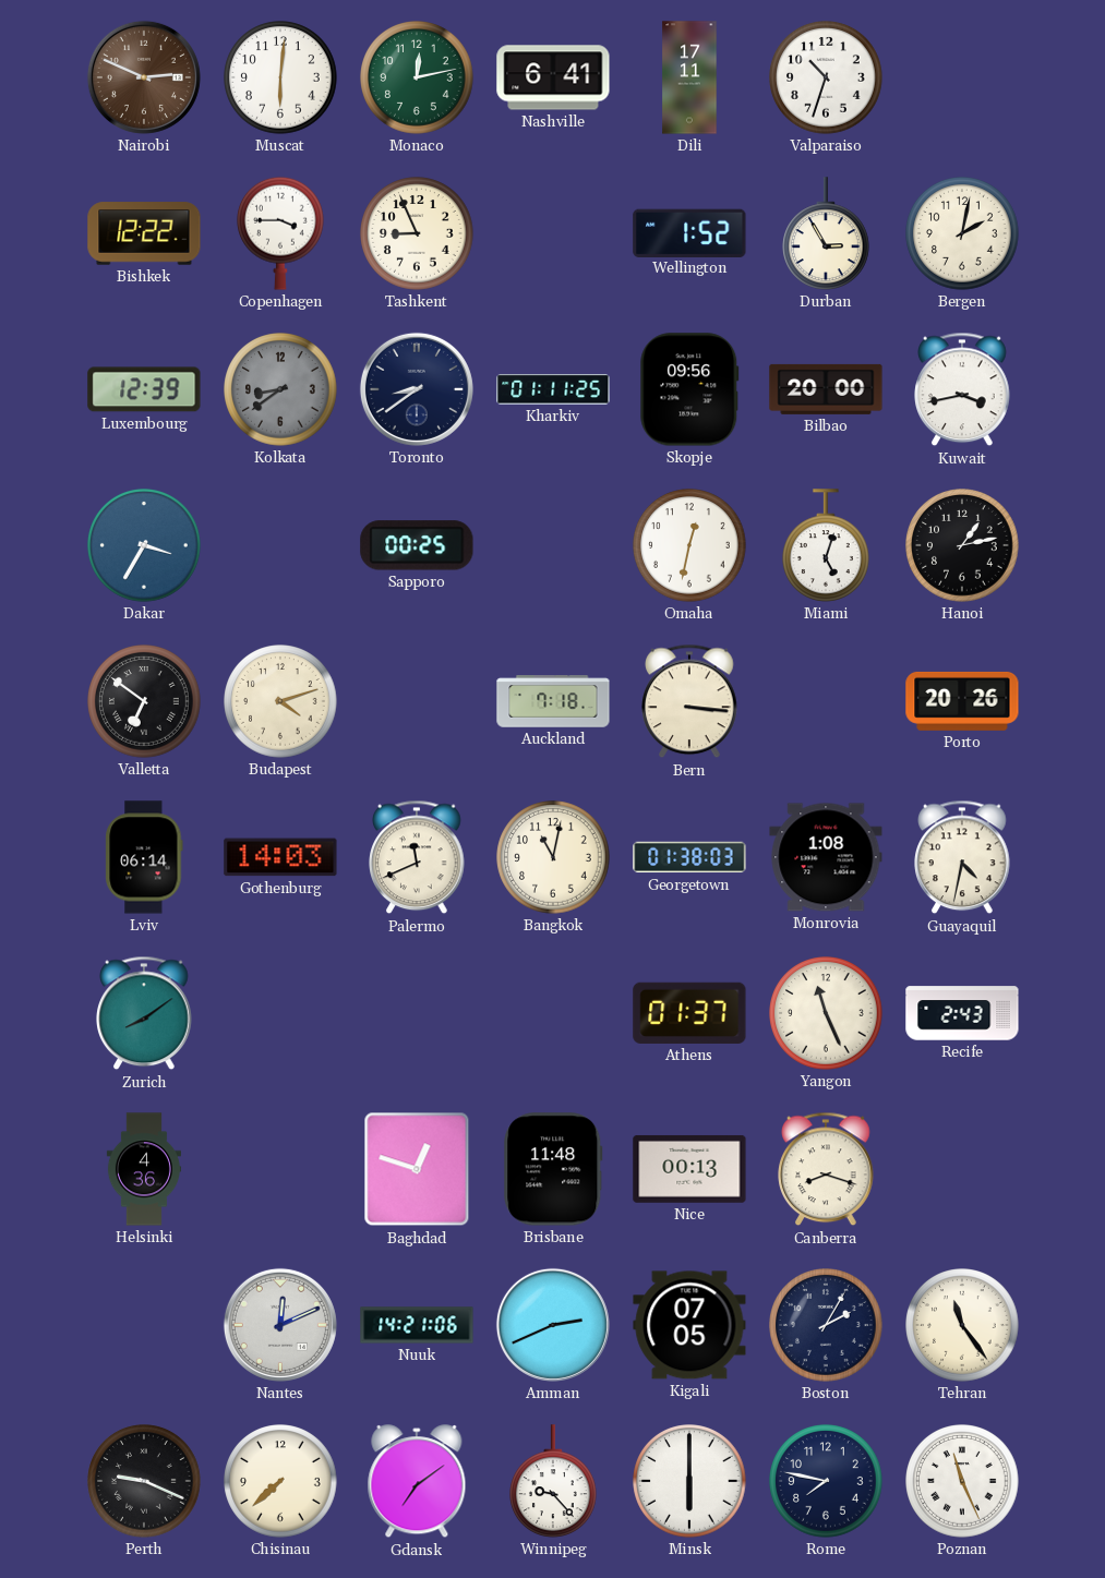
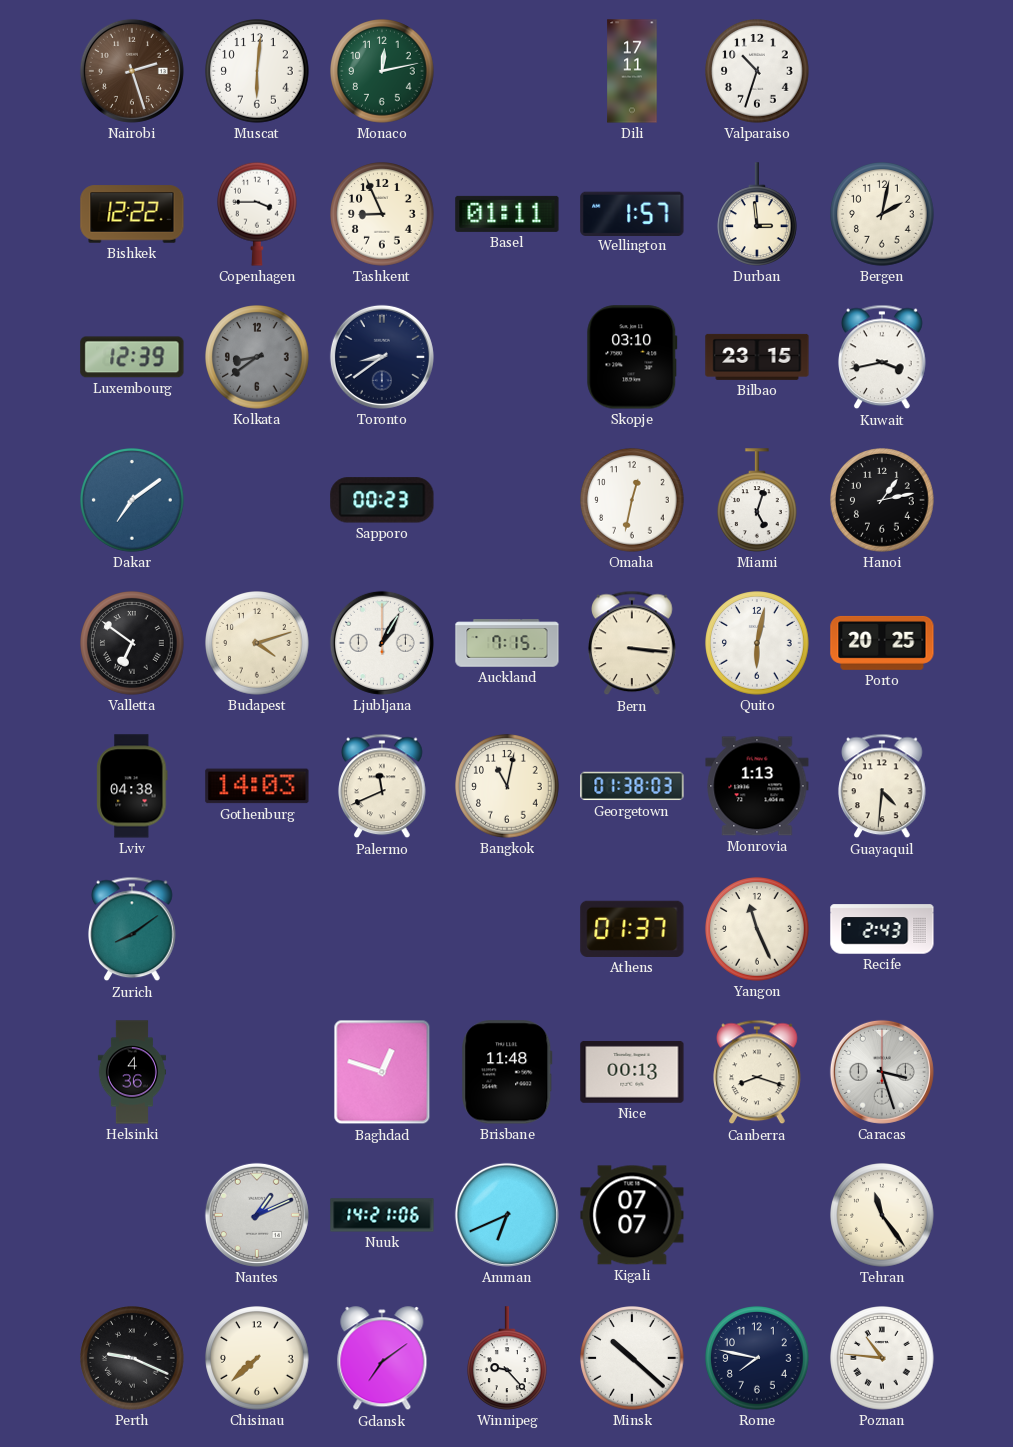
Nairobi: 2:49 -> 2:27 (132, 71)
Nashville: 6:41 -> none (553, 77)
Basel: none -> 01:11 (507, 214)
Wellington: 1:52 -> 1:57 (632, 213)
Durban: 2:55 -> 2:59 (758, 214)
Kharkiv: 01:11 -> none (553, 389)
Skopje: 09:56 -> 03:10 (632, 357)
Bilbao: 20:00 -> 23:15 (757, 357)
Dakar: 3:35 -> 7:09 (132, 500)
Sapporo: 00:25 -> 00:23 (382, 500)
Ljubljana: none -> 1:05 (382, 643)
Auckland: 7:18 -> 7:15 (507, 643)
Quito: none -> 6:02 (757, 643)
Porto: 20:26 -> 20:25 (882, 643)
Lviv: 06:14 -> 04:38 (132, 786)
Monrovia: 1:08 -> 1:13 (757, 786)
Guayaquil: 4:32 -> 4:31 (882, 786)
Caracas: none -> 3:27 (882, 1072)
Nantes: 12:11 -> 1:11 (257, 1215)
Amman: 2:41 -> 6:41 (507, 1215)
Kigali: 07:05 -> 07:07 (632, 1215)
Boston: 2:05 -> none (826, 1325)
Minsk: 6:00 -> 10:22 (632, 1358)
Poznan: 11:26 -> 10:46 (882, 1358)
